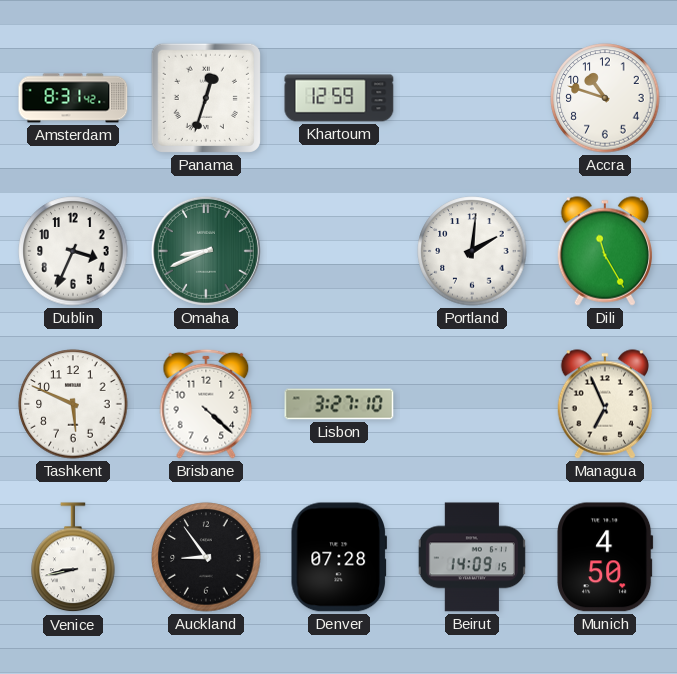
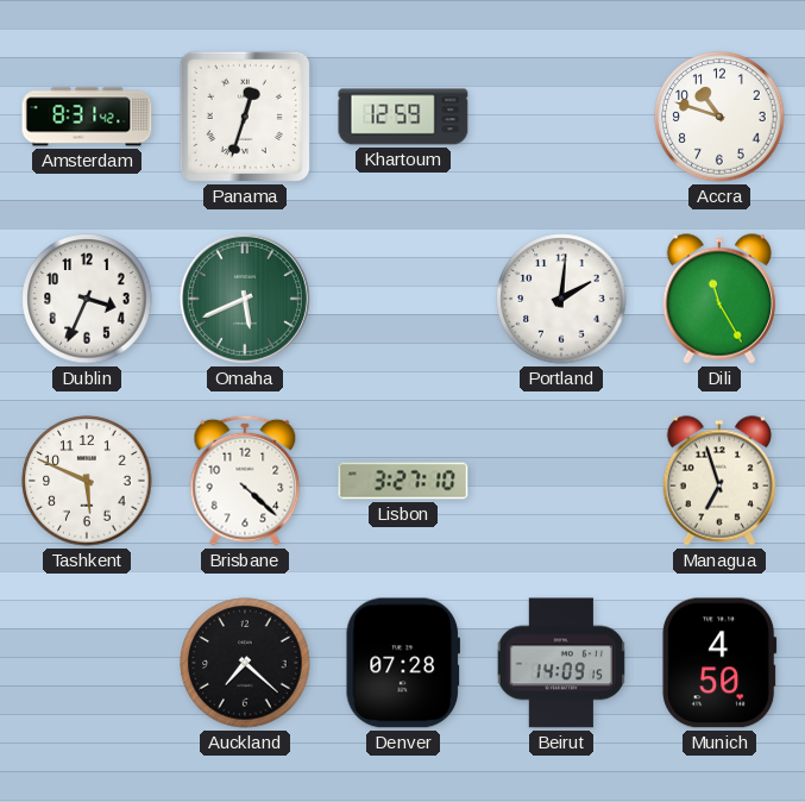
Omaha: 8:41 -> 5:41 (245, 299)
Managua: 6:56 -> 6:57 (718, 481)
Venice: 8:43 -> none (73, 558)
Auckland: 8:54 -> 7:22 (245, 663)
